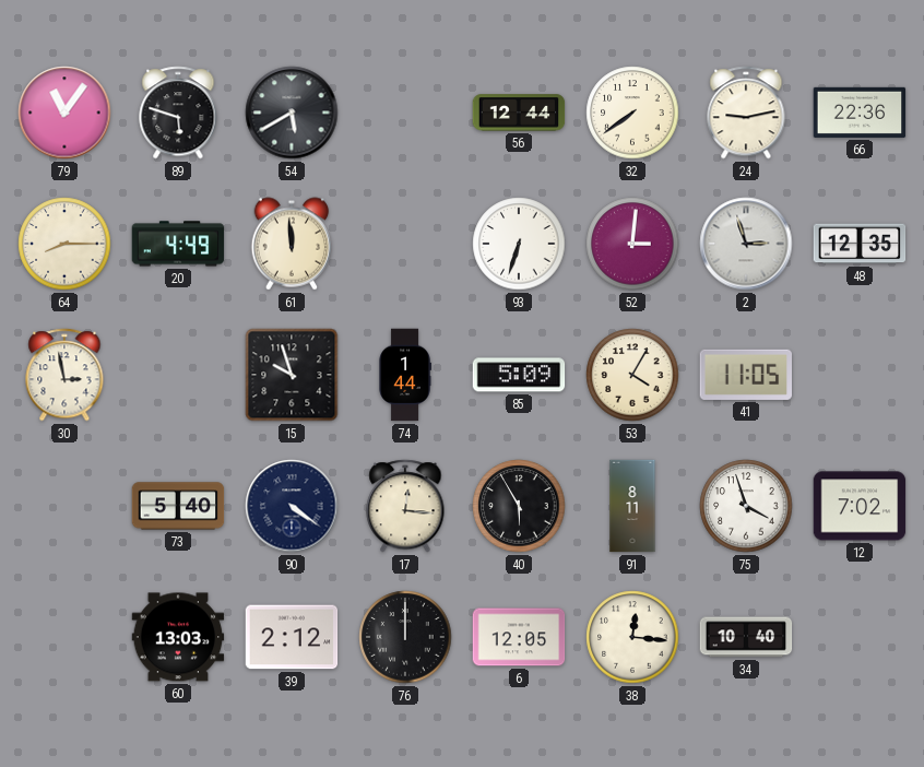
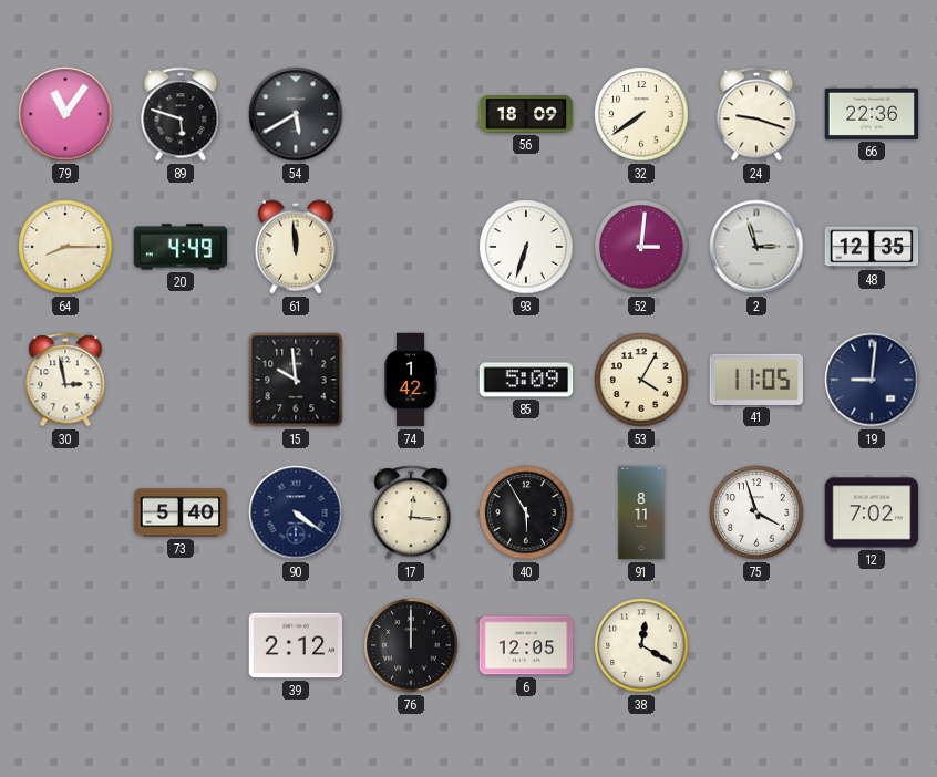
56: 12:44 -> 18:09 (526, 114)
24: 9:13 -> 9:18 (756, 114)
15: 9:57 -> 9:59 (296, 380)
74: 1:44 -> 1:42 (411, 380)
19: none -> 9:01 (872, 380)
60: 13:03 -> none (178, 637)
38: 12:16 -> 12:20 (641, 645)
34: 10:40 -> none (746, 637)
